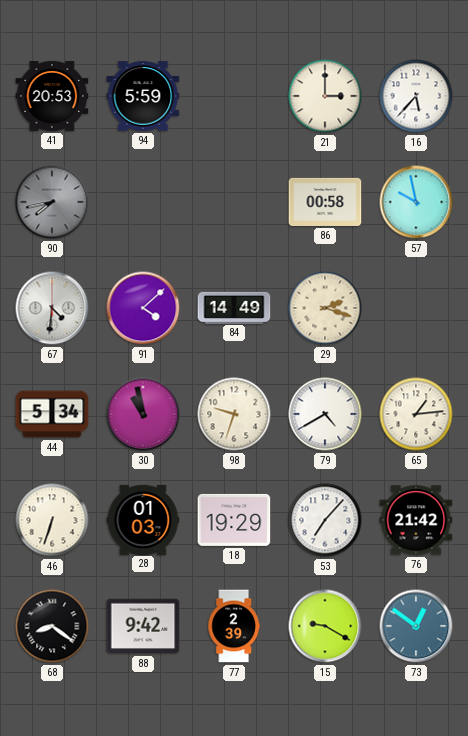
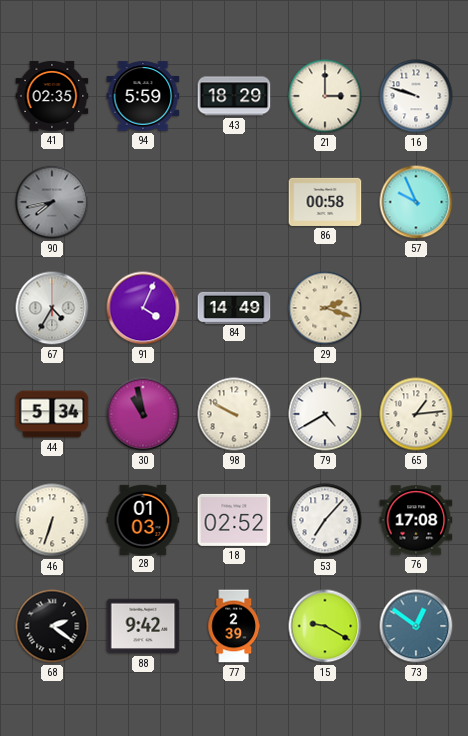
41: 20:53 -> 02:35 (52, 96)
43: none -> 18:29 (234, 96)
16: 5:37 -> 9:48 (416, 96)
57: 9:58 -> 9:56 (416, 202)
67: 4:31 -> 4:35 (52, 308)
91: 4:08 -> 4:04 (143, 308)
98: 9:33 -> 9:50 (234, 414)
18: 19:29 -> 02:52 (234, 520)
76: 21:42 -> 17:08 (416, 520)
68: 8:21 -> 2:21 (52, 626)
